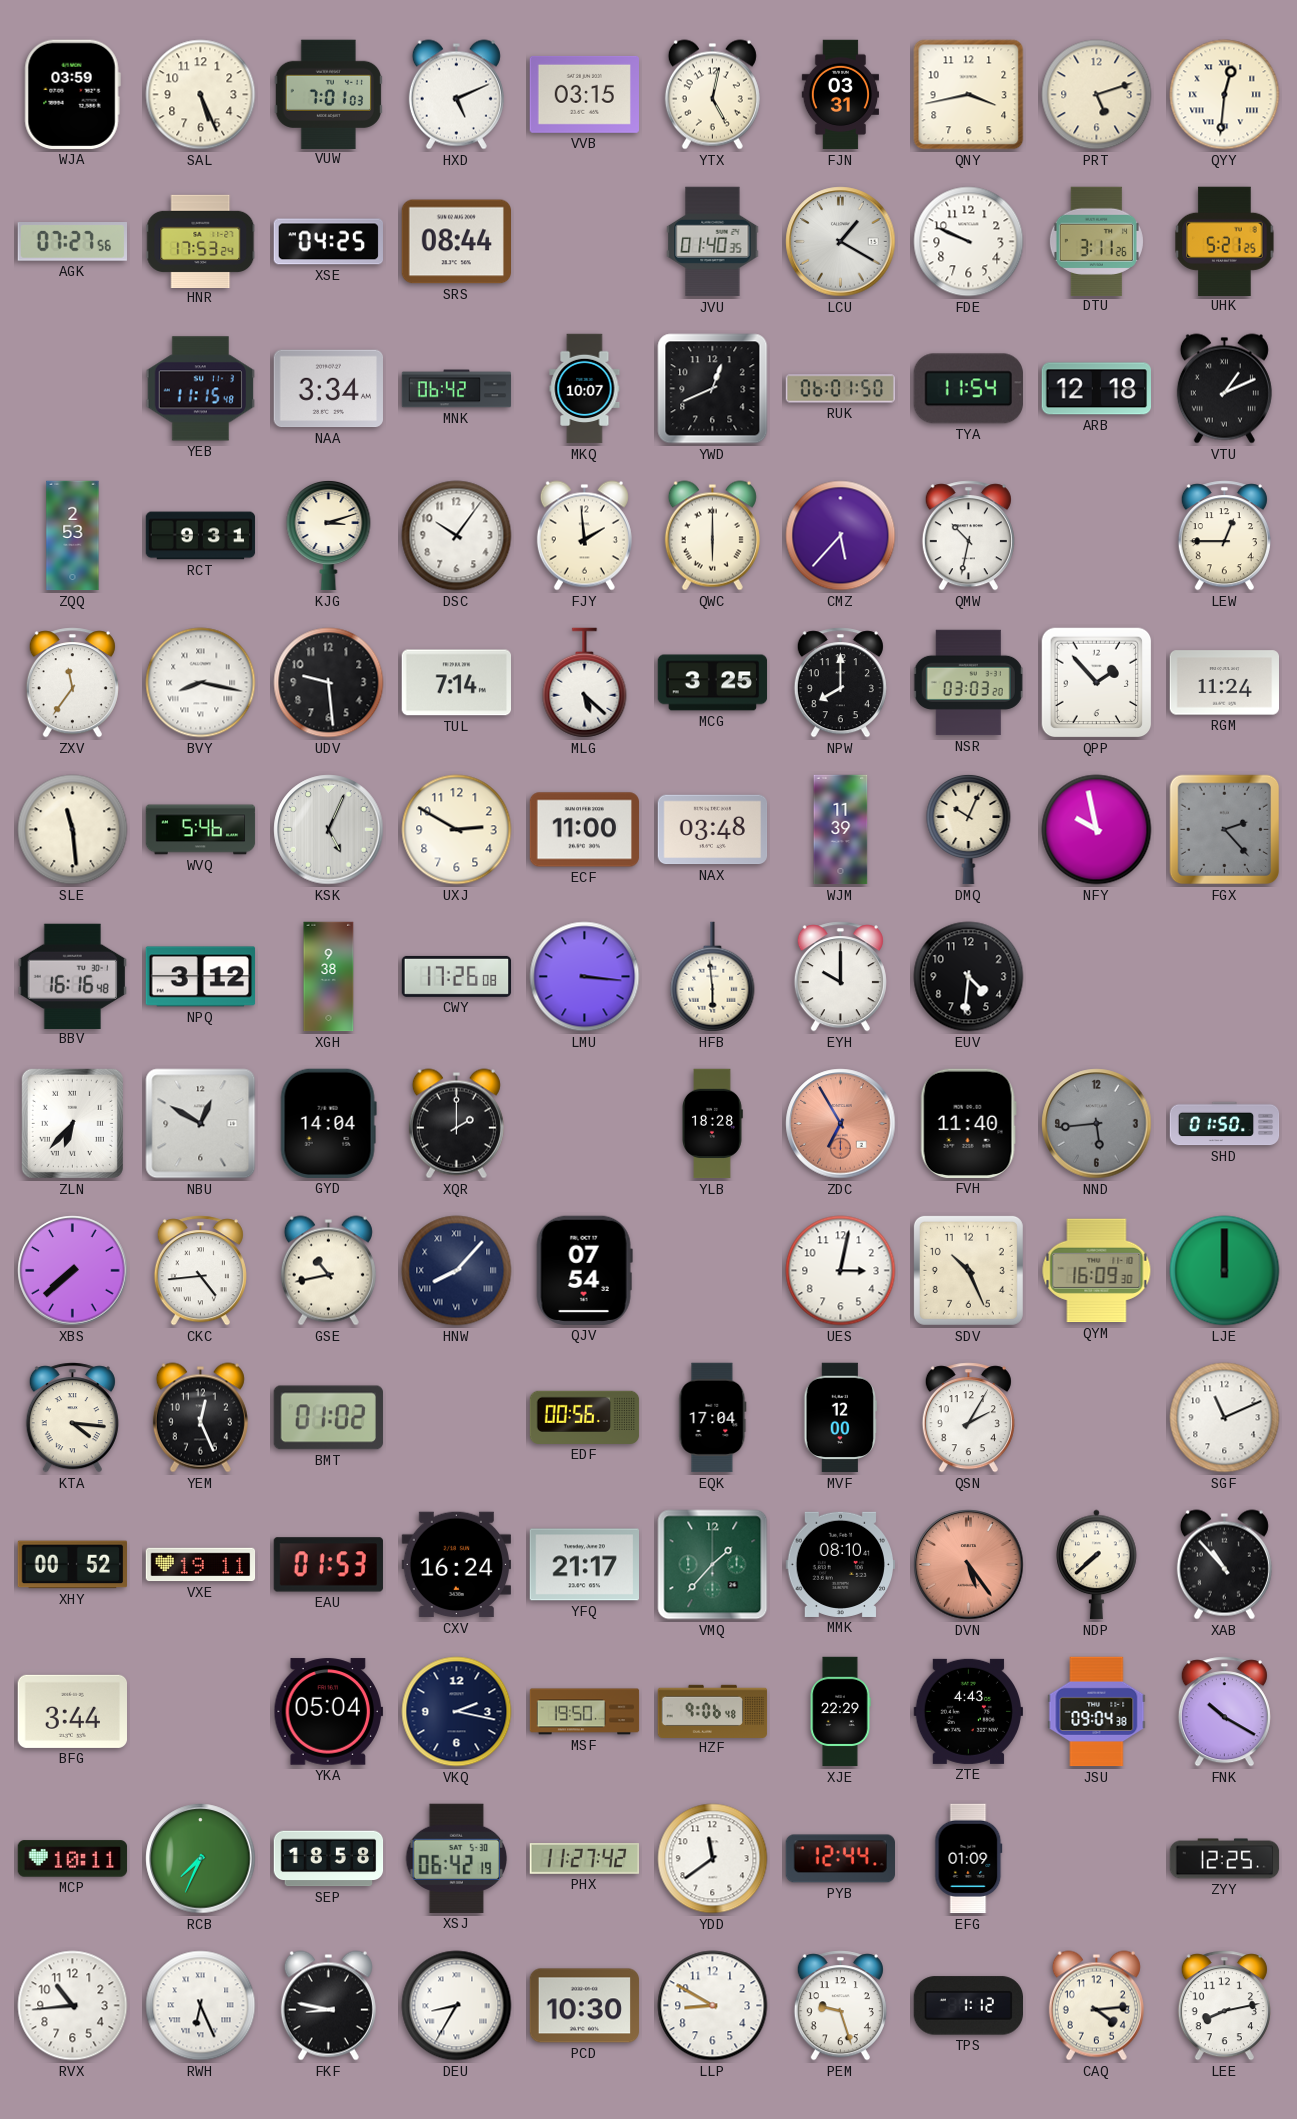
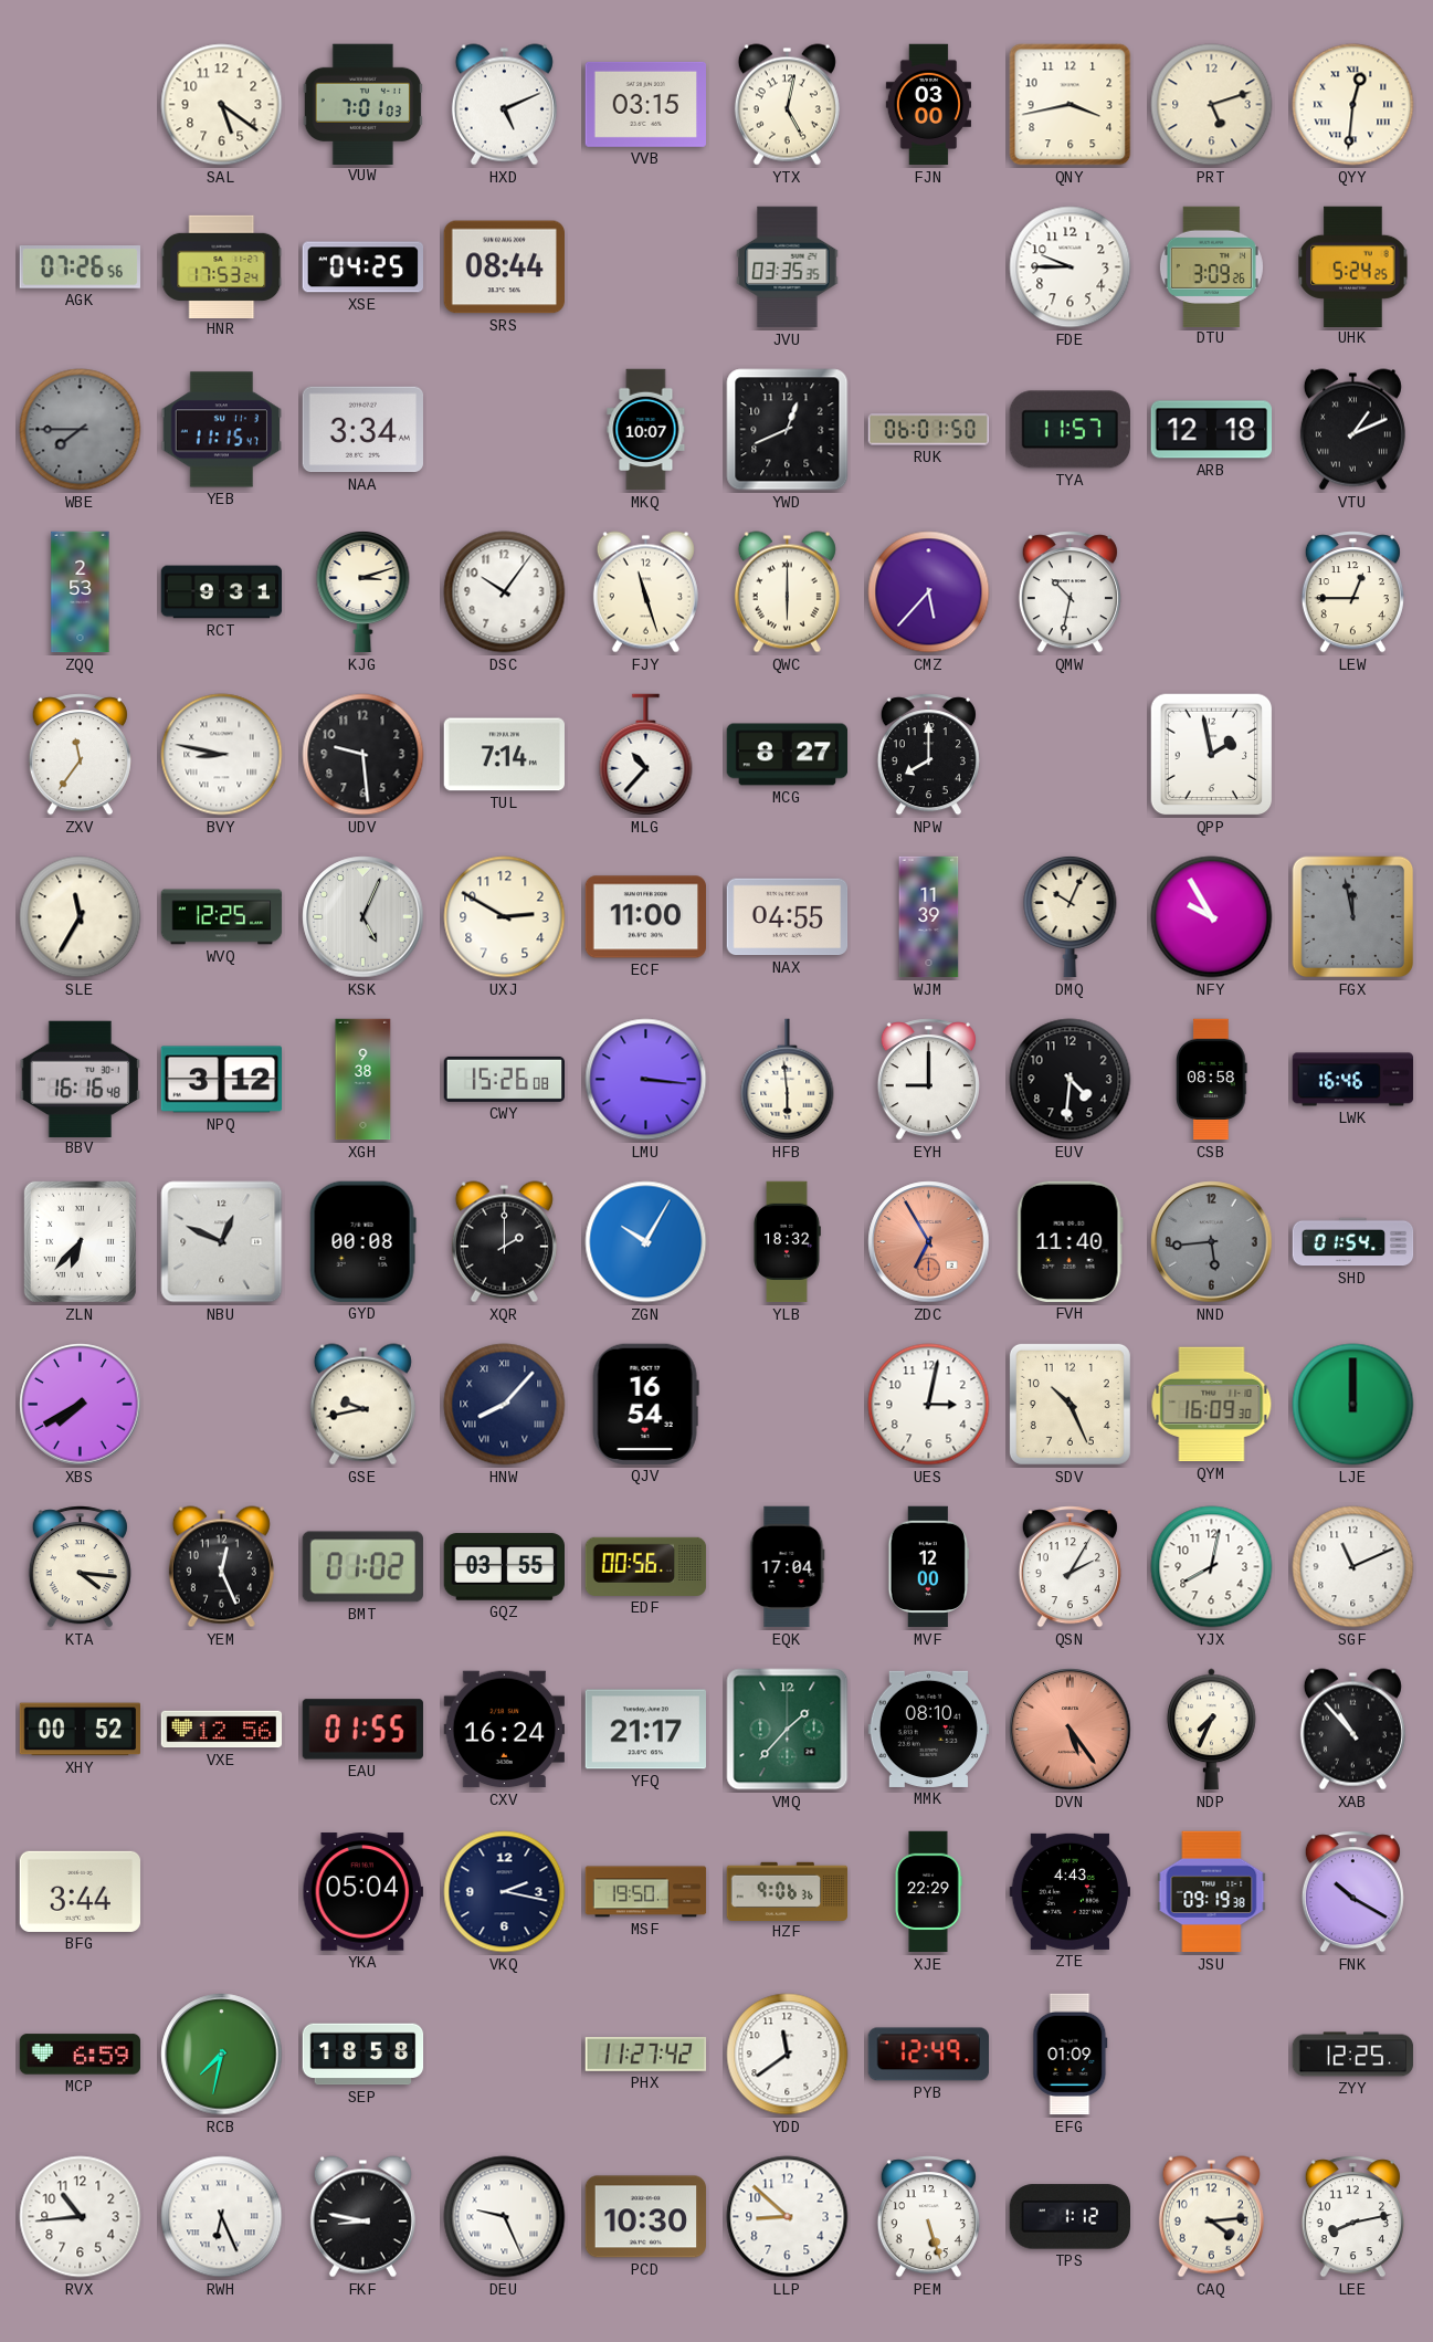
WJA: 03:59 -> none (72, 94)
SAL: 5:26 -> 5:21 (222, 105)
FJN: 03:31 -> 03:00 (928, 105)
AGK: 07:27 -> 07:26 (80, 267)
JVU: 01:40 -> 03:35 (788, 267)
LCU: 1:20 -> none (841, 242)
FDE: 9:49 -> 9:45 (1071, 267)
DTU: 3:11 -> 3:09 (1211, 266)
UHK: 5:21 -> 5:24 (1353, 266)
WBE: none -> 7:45 (81, 430)
YEB: 11:15:48 -> 11:15:47 (221, 430)
MNK: 06:42 -> none (457, 389)
TYA: 11:54 -> 11:57 (1070, 430)
FJY: 1:59 -> 11:27 (645, 592)
BVY: 8:17 -> 8:47 (222, 755)
MLG: 5:22 -> 10:37 (646, 755)
MCG: 3:25 -> 8:27 (788, 755)
NSR: 03:03 -> none (969, 683)
QPP: 1:53 -> 1:58 (1212, 755)
RGM: 11:24 -> none (1225, 683)
SLE: 11:29 -> 11:35 (81, 917)
WVQ: 5:46 -> 12:25 (222, 917)
NAX: 03:48 -> 04:55 (788, 917)
NFY: 9:58 -> 9:55 (1212, 917)
FGX: 2:23 -> 11:58 (1353, 917)
CWY: 17:26 -> 15:26 (505, 1079)
EYH: 10:00 -> 9:00 (928, 1080)
CSB: none -> 08:58 (1212, 1080)
LWK: none -> 16:46 (1353, 1080)
NBU: 12:50 -> 12:49 (222, 1242)
GYD: 14:04 -> 00:08 (362, 1241)
ZGN: none -> 10:05 (646, 1242)
YLB: 18:28 -> 18:32 (788, 1242)
SHD: 01:50 -> 01:54 (1353, 1242)
XBS: 7:38 -> 7:40 (81, 1405)
CKC: 4:44 -> none (200, 1271)
GSE: 10:43 -> 9:43 (362, 1405)
QJV: 07:54 -> 16:54 (645, 1404)
GQZ: none -> 03:55 (504, 1567)
YJX: none -> 8:02 (1212, 1567)
VXE: 19:11 -> 12:56 (222, 1730)
EAU: 01:53 -> 01:55 (362, 1730)
NDP: 7:38 -> 7:34 (1212, 1730)
HZF: 9:06:48 -> 9:06:36 (788, 1891)
JSU: 09:04 -> 09:19 (1212, 1892)
MCP: 10:11 -> 6:59 (81, 2055)
RCB: 7:34 -> 7:32 (222, 2055)
XSJ: 06:42 -> none (457, 1858)
PYB: 12:44 -> 12:49 (928, 2055)
DEU: 8:35 -> 9:26 (505, 2217)
LLP: 8:50 -> 8:52 (788, 2217)
PEM: 9:27 -> 5:27 (928, 2217)
